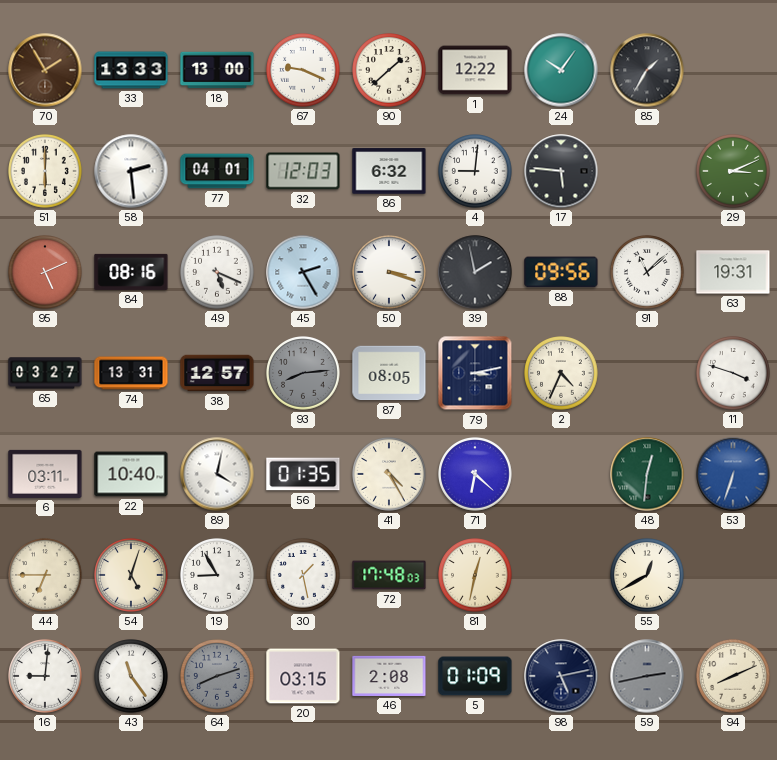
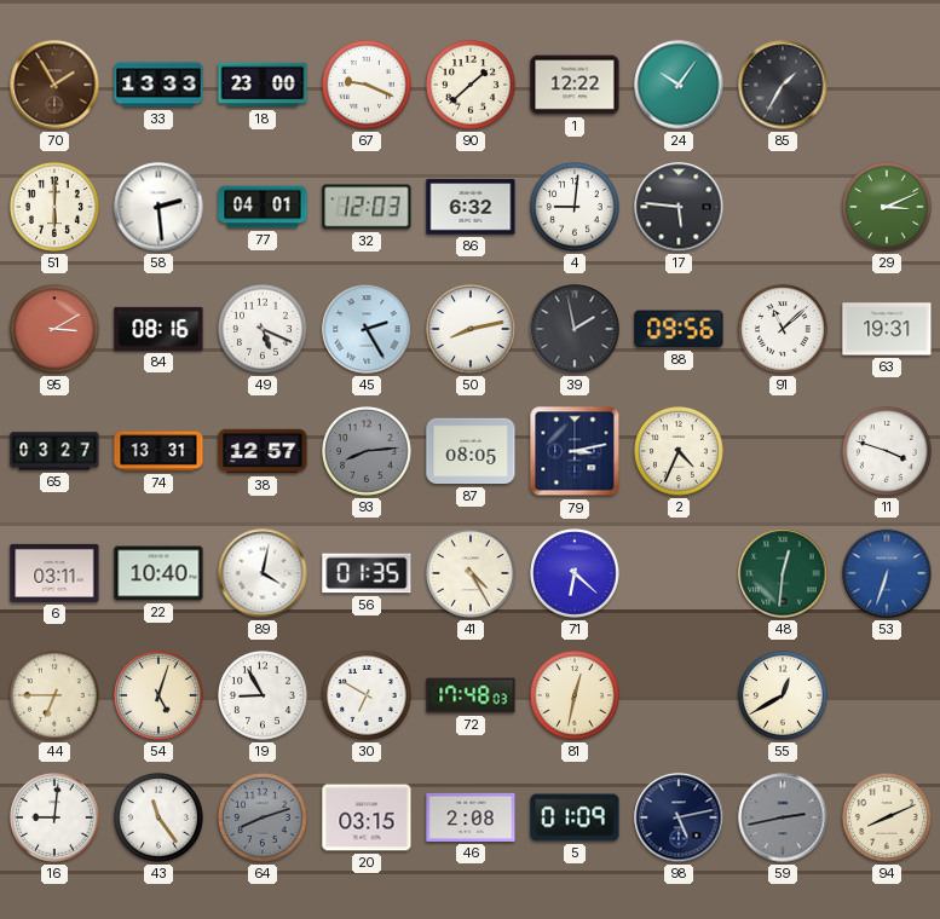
18: 13:00 -> 23:00 (263, 85)
95: 5:11 -> 3:10 (54, 329)
50: 3:18 -> 8:13 (471, 329)
30: 1:28 -> 6:50 (367, 695)
